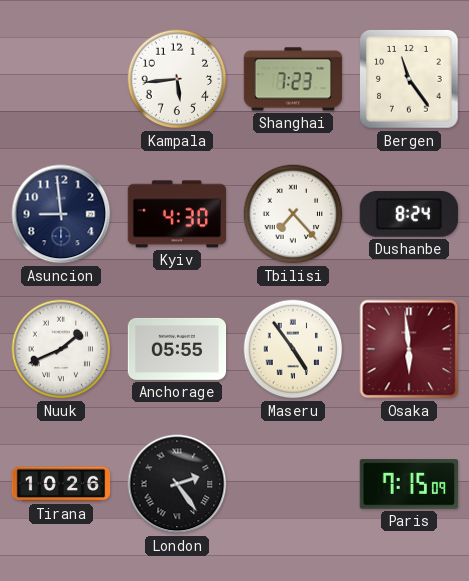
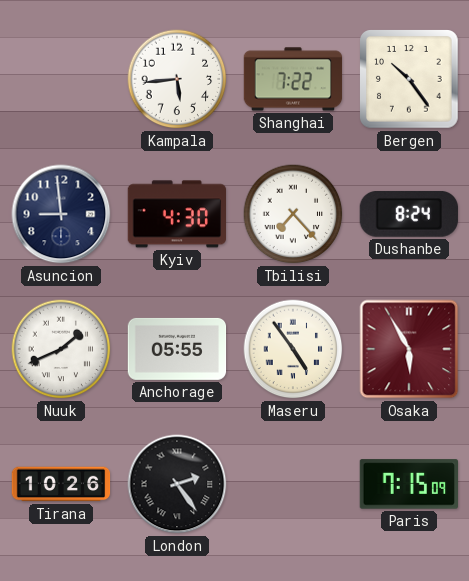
Shanghai: 7:23 -> 7:22 (293, 79)
Bergen: 11:24 -> 10:24 (410, 80)
Osaka: 5:59 -> 5:55 (409, 349)
